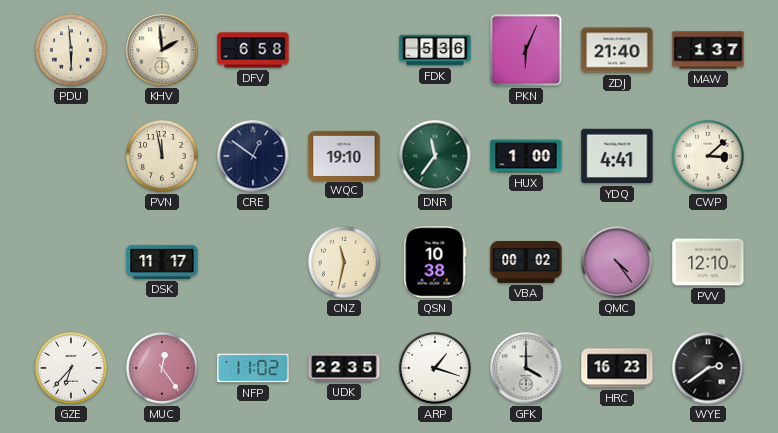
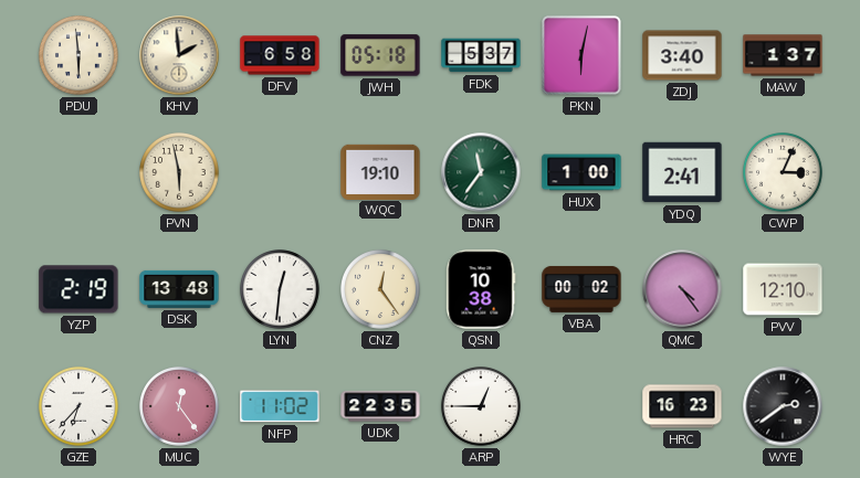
JWH: none -> 05:18 (380, 55)
FDK: 5:36 -> 5:37 (481, 55)
PKN: 6:04 -> 6:02 (583, 56)
ZDJ: 21:40 -> 3:40 (682, 55)
PVN: 11:58 -> 5:58 (180, 173)
CRE: 12:51 -> none (253, 156)
YDQ: 4:41 -> 2:41 (682, 172)
CWP: 3:08 -> 3:04 (784, 173)
YZP: none -> 2:19 (78, 289)
DSK: 11:17 -> 13:48 (179, 289)
LYN: none -> 12:31 (281, 290)
CNZ: 11:32 -> 12:24 (381, 290)
ARP: 1:18 -> 12:45 (482, 407)
GFK: 4:00 -> none (526, 368)
